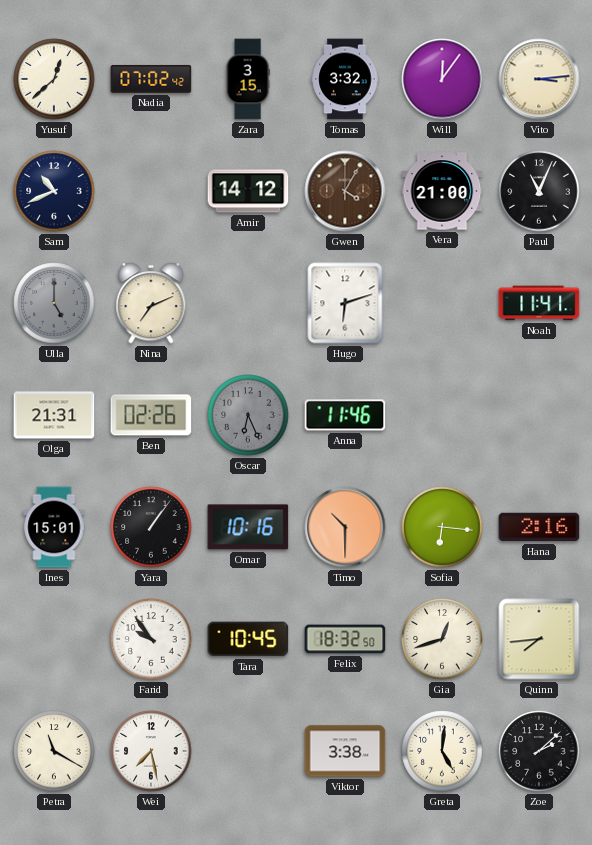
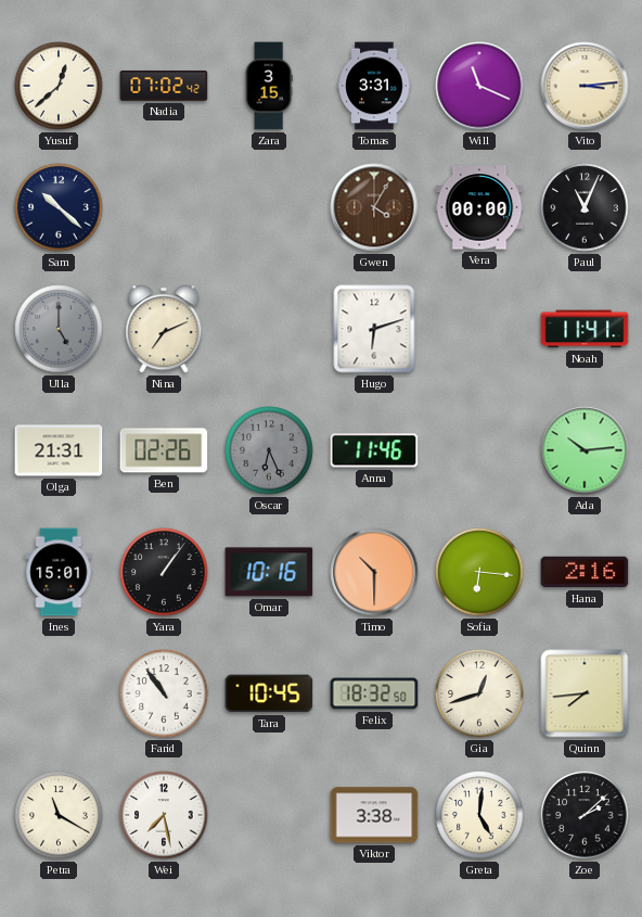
Tomas: 3:32 -> 3:31 (374, 86)
Will: 12:06 -> 11:19 (479, 86)
Sam: 10:41 -> 10:22 (59, 207)
Amir: 14:12 -> none (248, 191)
Vera: 21:00 -> 00:00 (479, 207)
Ada: none -> 10:14 (585, 450)
Farid: 9:54 -> 10:54 (164, 693)
